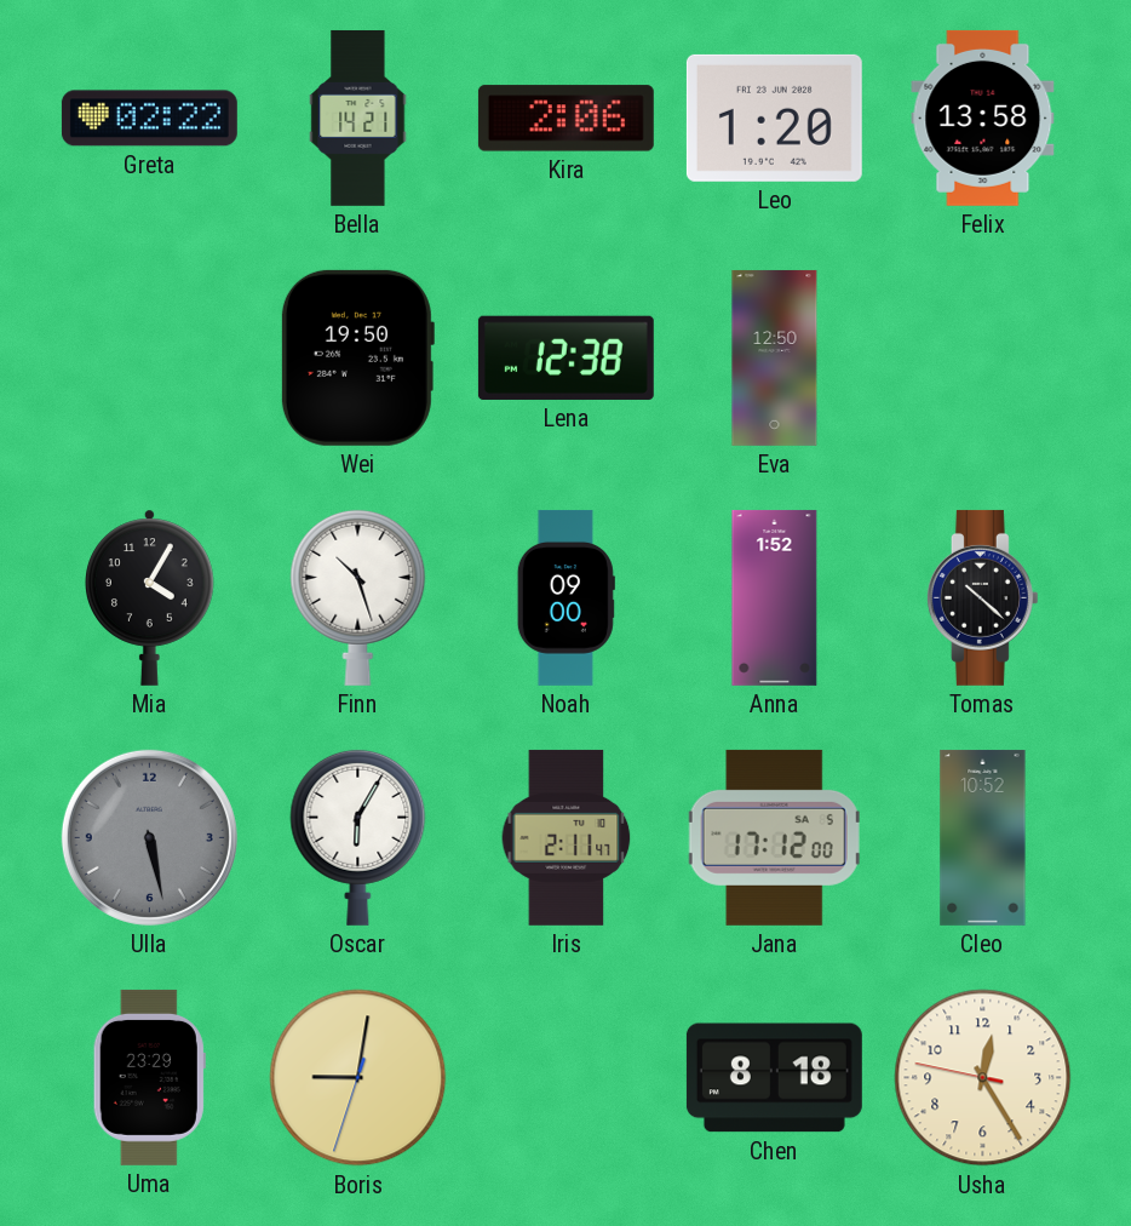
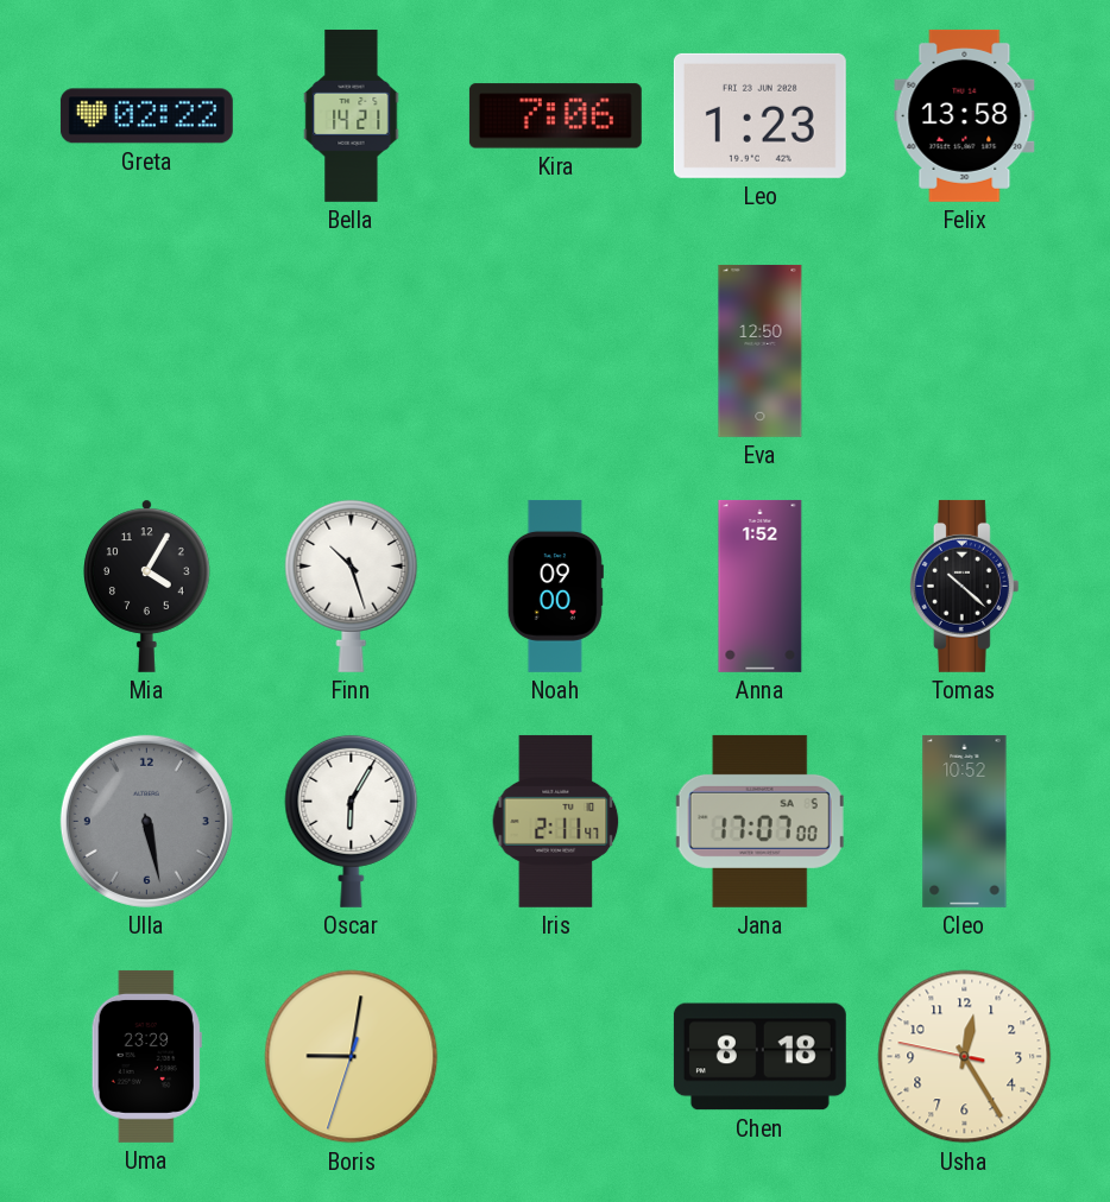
Kira: 2:06 -> 7:06 (555, 116)
Leo: 1:20 -> 1:23 (759, 115)
Wei: 19:50 -> none (357, 357)
Lena: 12:38 -> none (565, 357)
Jana: 17:12 -> 17:07 (759, 821)
